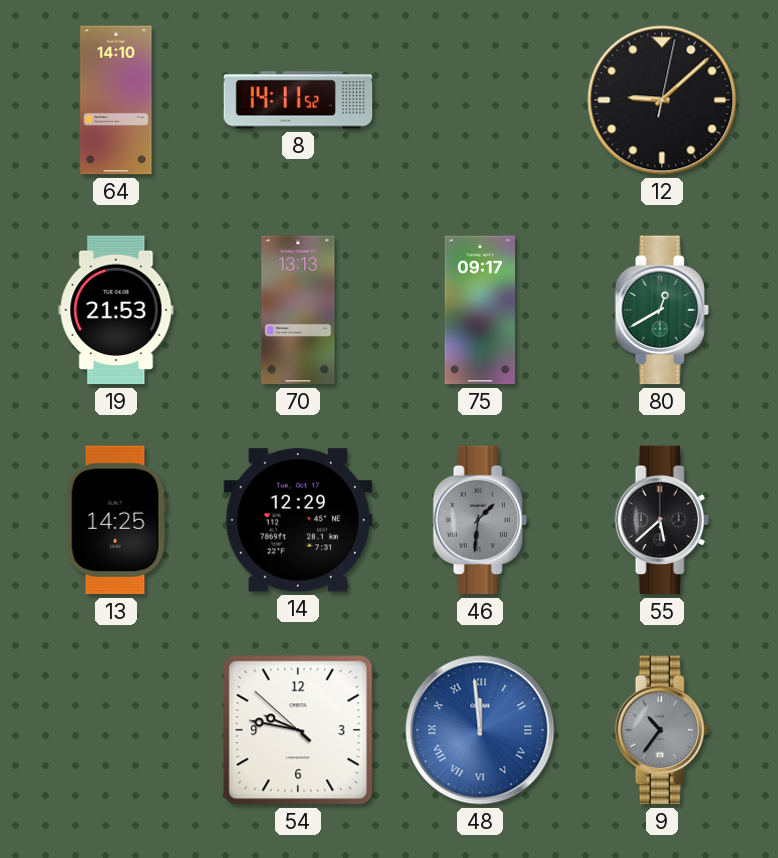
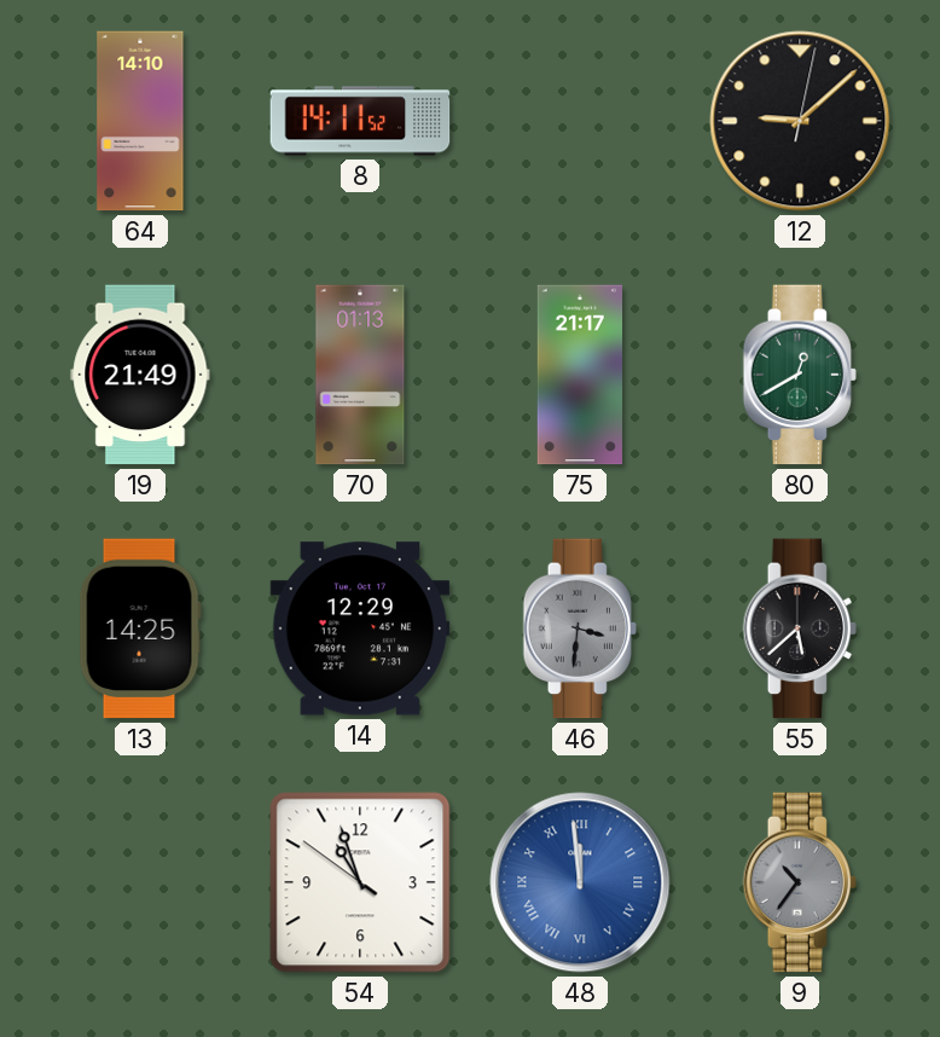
19: 21:53 -> 21:49 (140, 375)
70: 13:13 -> 01:13 (360, 375)
75: 09:17 -> 21:17 (579, 375)
46: 1:31 -> 3:31 (580, 628)
54: 9:46 -> 10:56 (360, 882)
